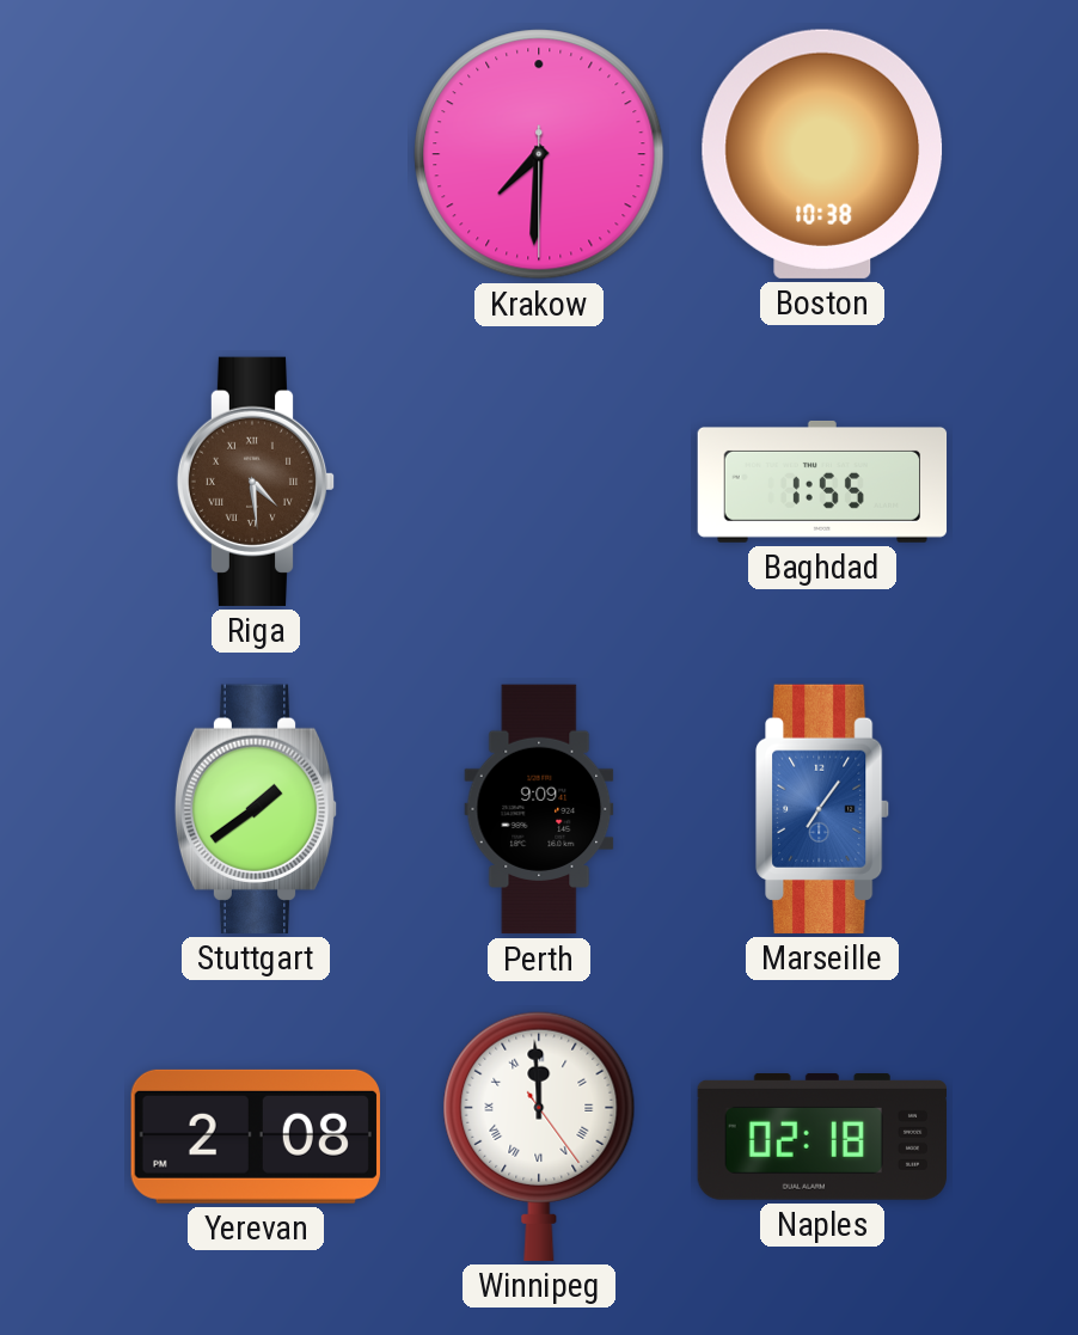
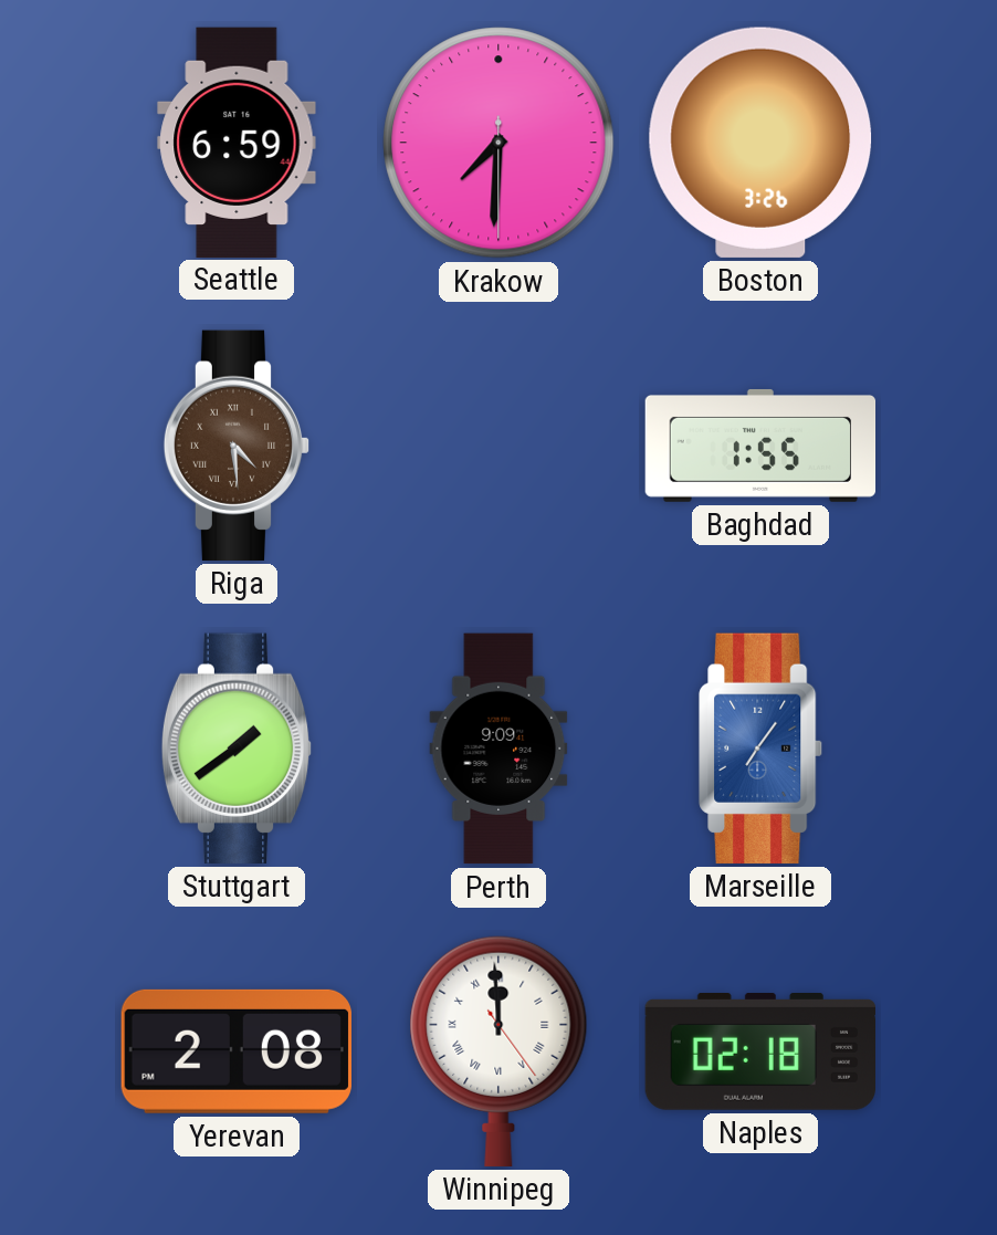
Seattle: none -> 6:59 (237, 142)
Boston: 10:38 -> 3:26 (760, 143)
